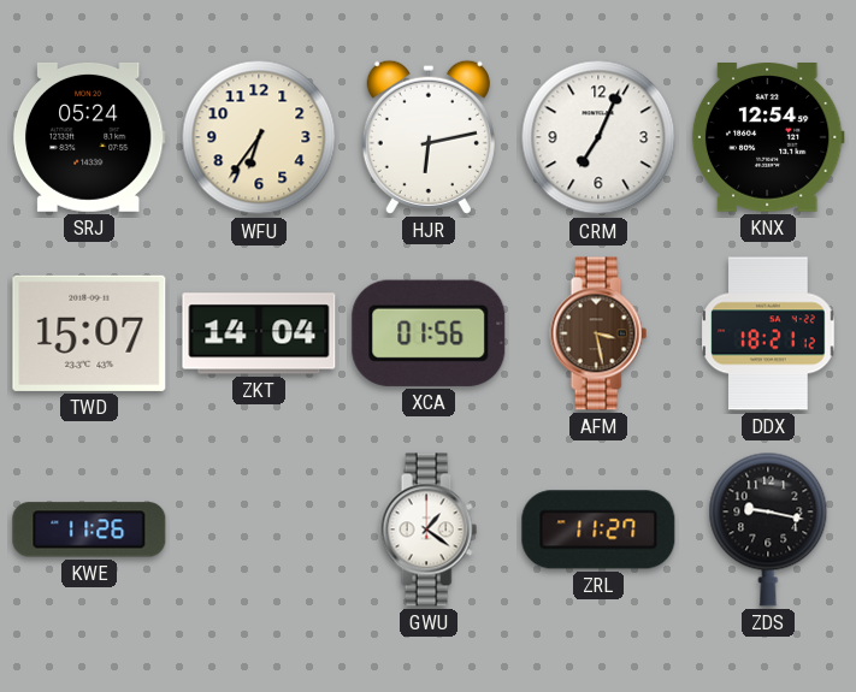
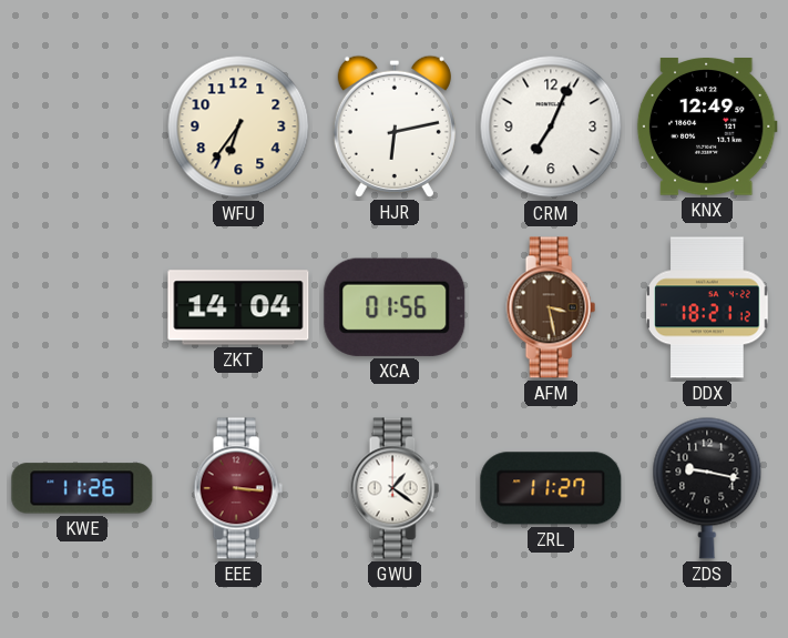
SRJ: 05:24 -> none (89, 137)
KNX: 12:54 -> 12:49 (707, 128)
TWD: 15:07 -> none (89, 333)
EEE: none -> 3:16 (238, 488)
